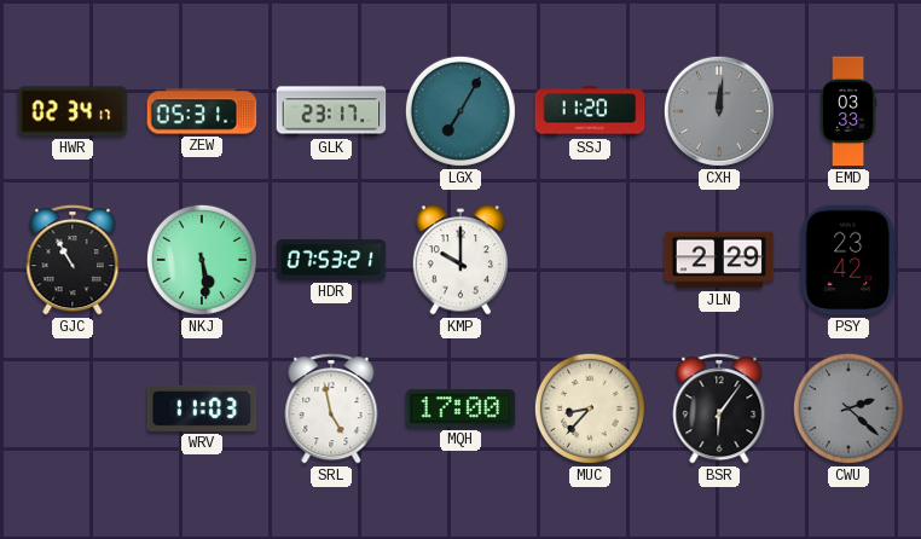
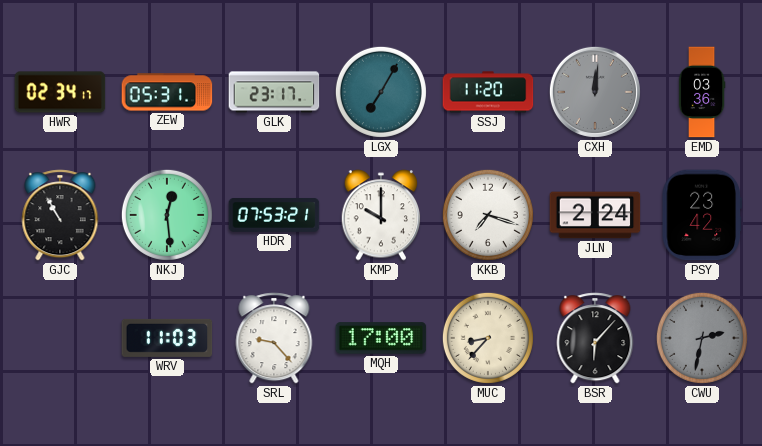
EMD: 03:33 -> 03:36 (702, 92)
NKJ: 5:29 -> 12:29 (167, 215)
KKB: none -> 7:18 (488, 215)
JLN: 2:29 -> 2:24 (595, 215)
SRL: 4:58 -> 9:23 (274, 338)
BSR: 6:06 -> 6:07 (595, 338)
CWU: 2:22 -> 2:32 (702, 338)
